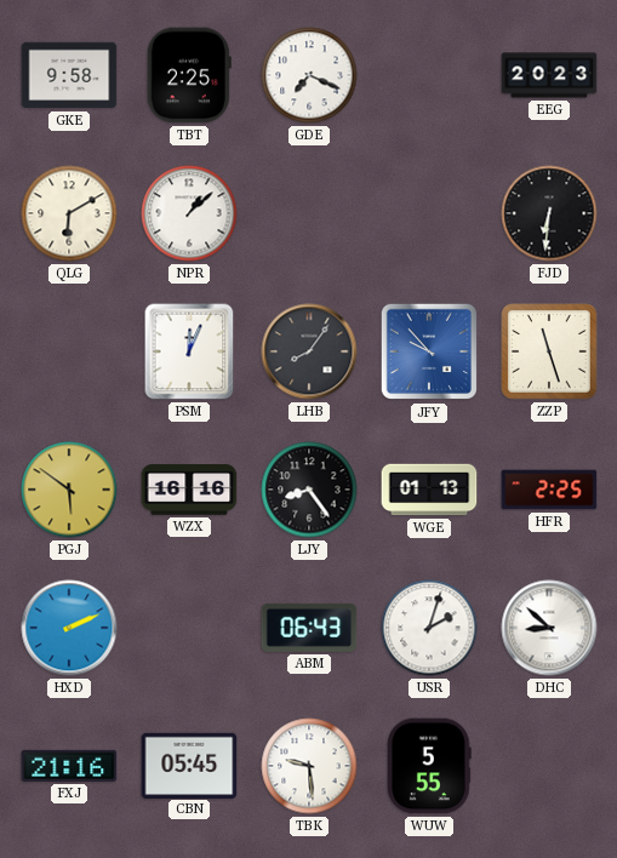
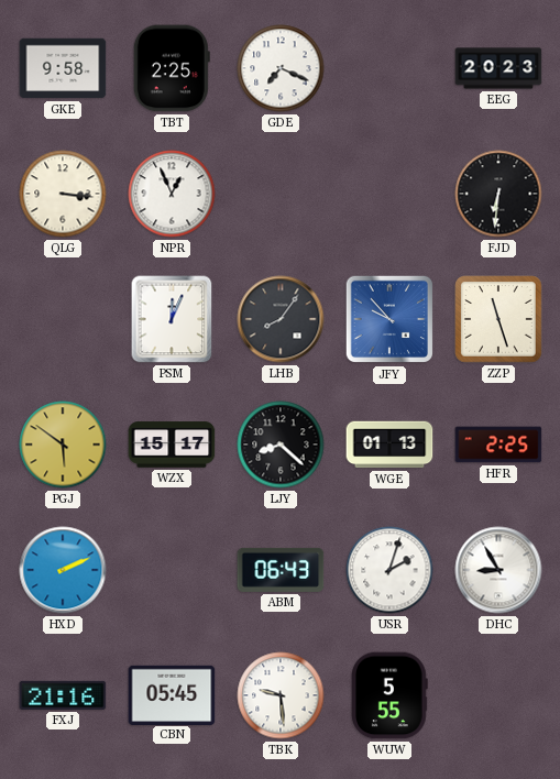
QLG: 6:10 -> 3:16 (63, 194)
NPR: 1:08 -> 12:56 (172, 194)
WZX: 16:16 -> 15:17 (172, 445)
LJY: 8:24 -> 8:22 (281, 445)
DHC: 8:52 -> 8:55 (498, 570)
